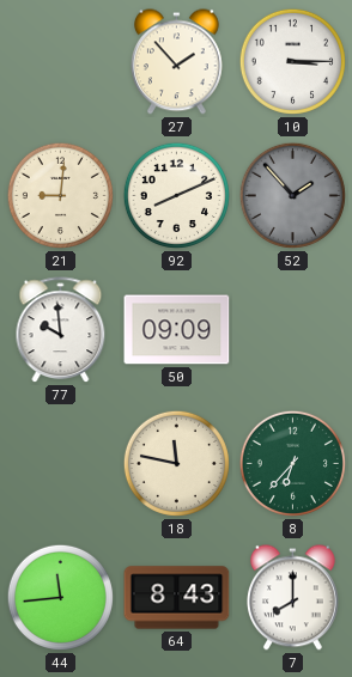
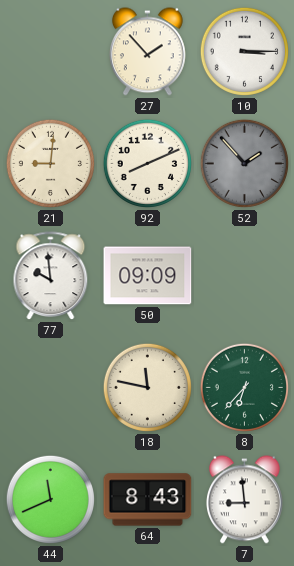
44: 11:44 -> 11:41 (50, 499)
7: 8:00 -> 8:59 (244, 500)
